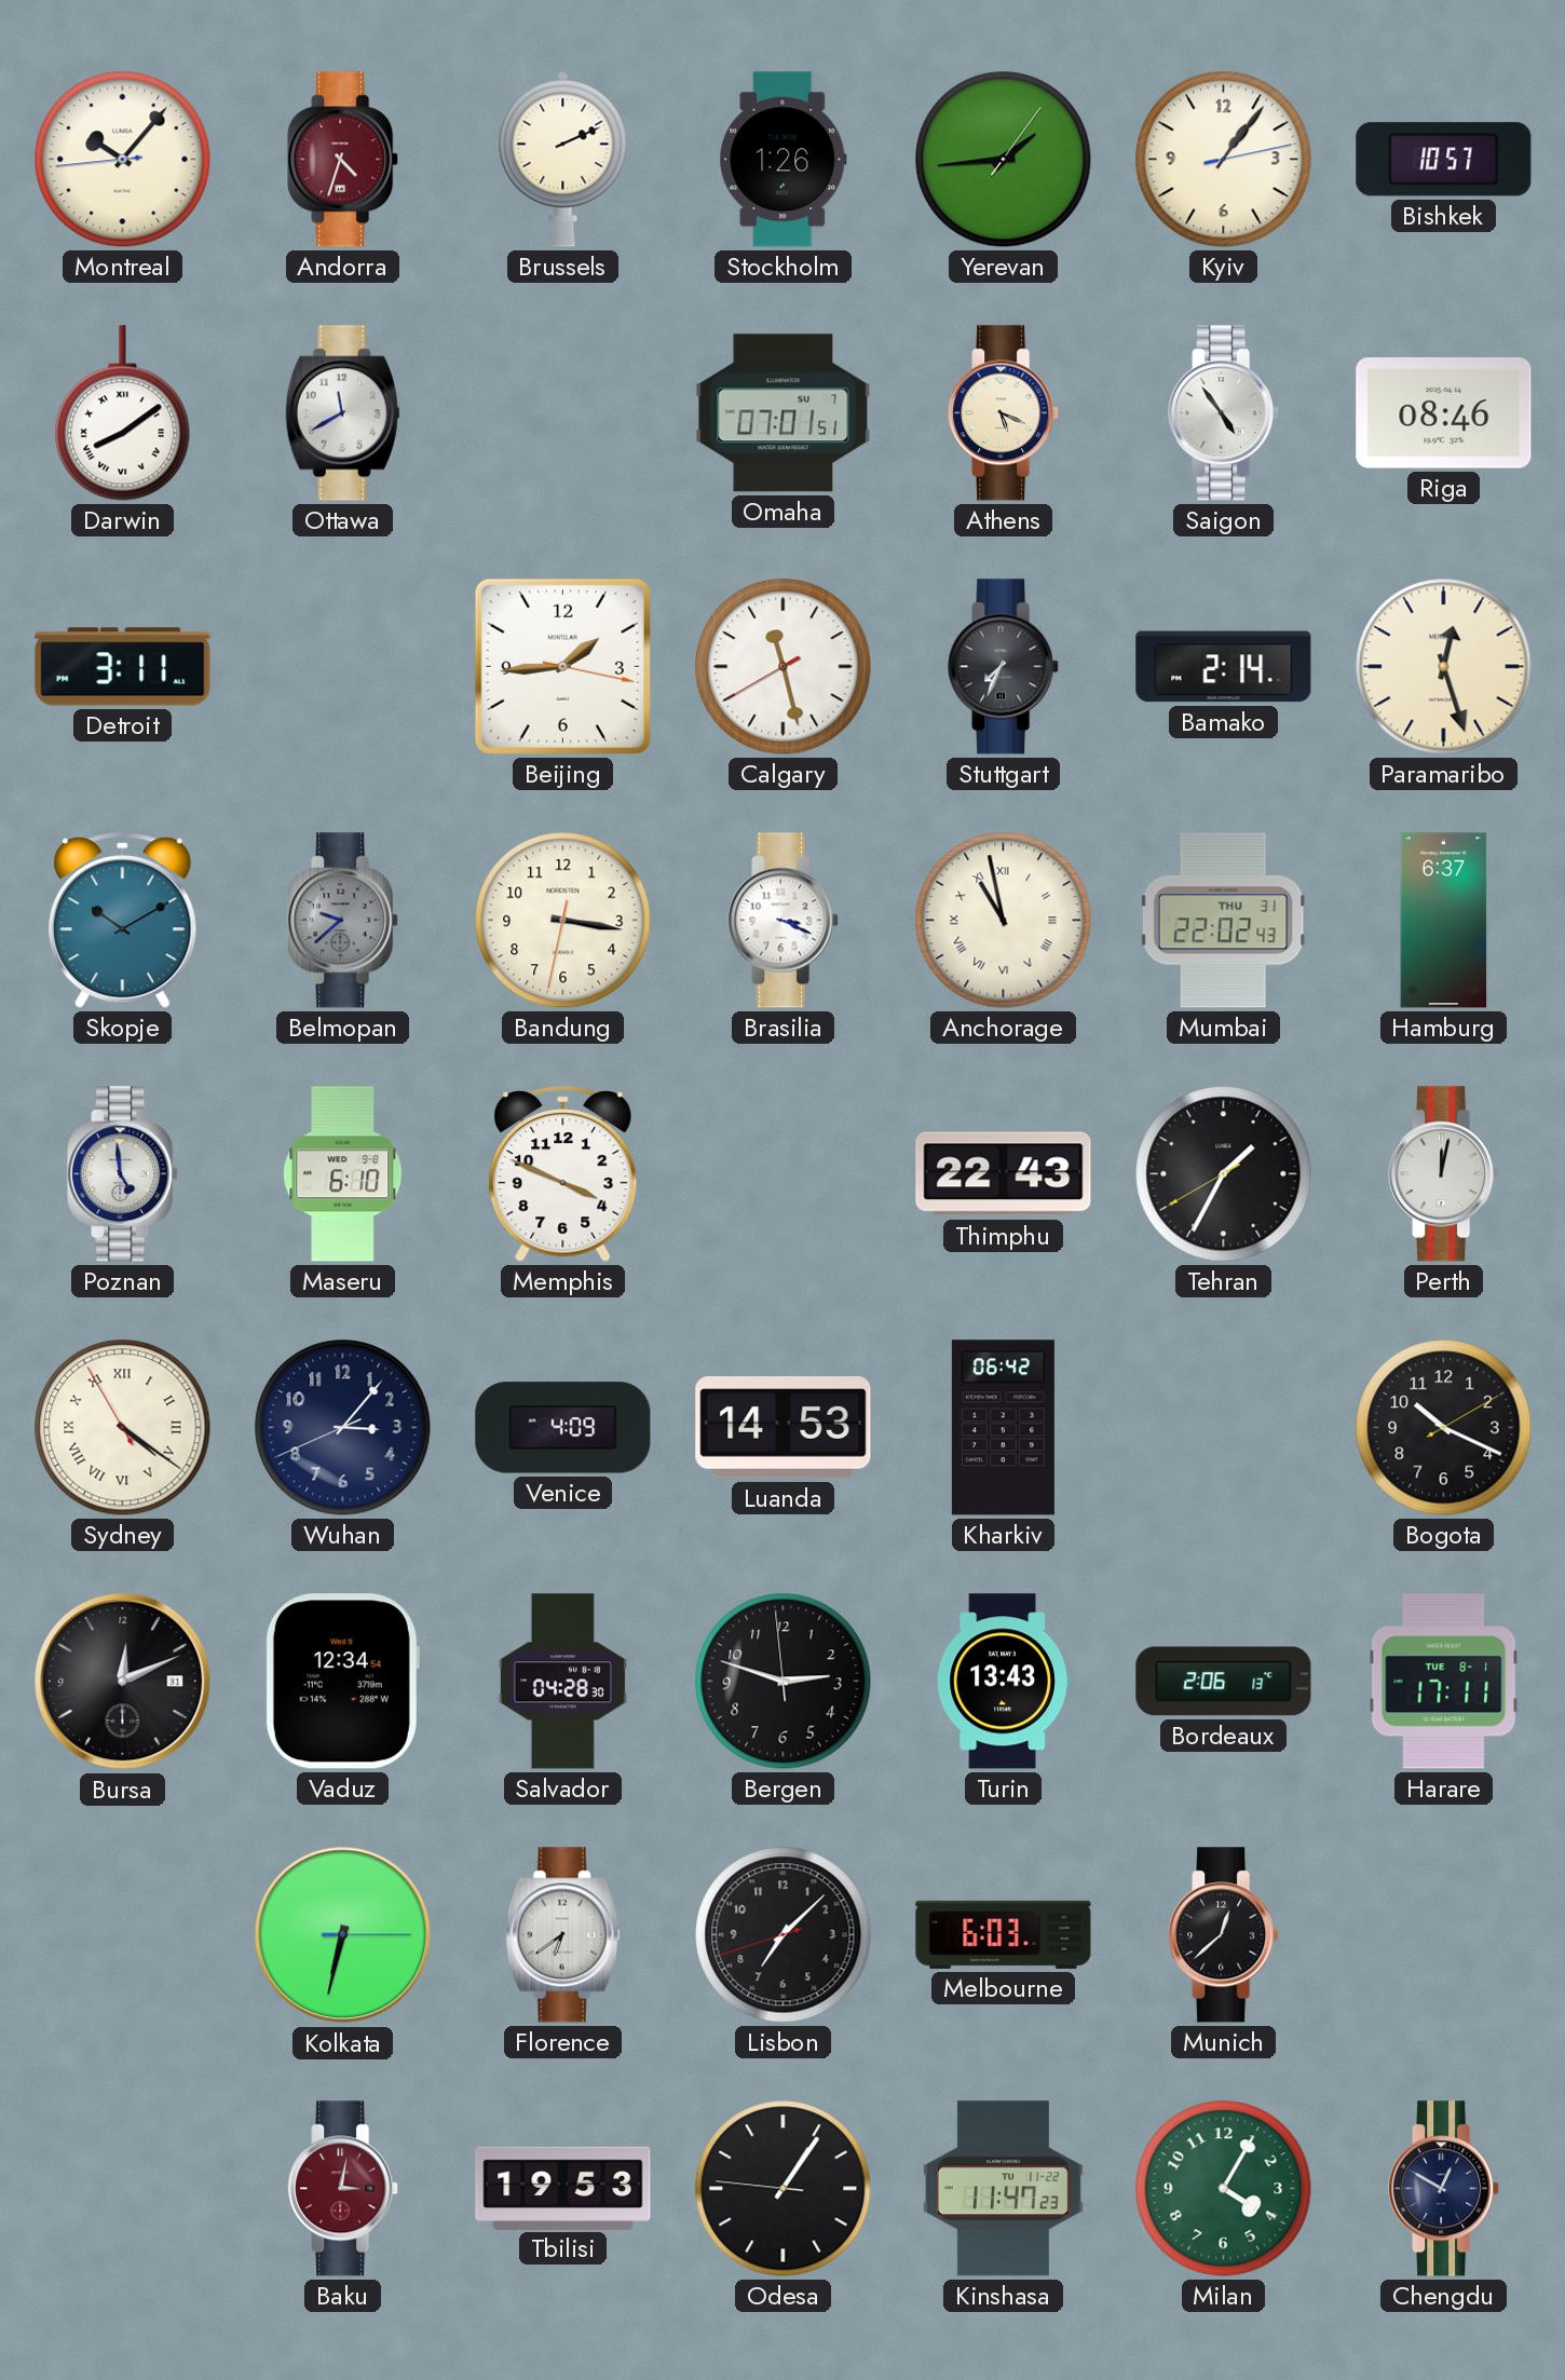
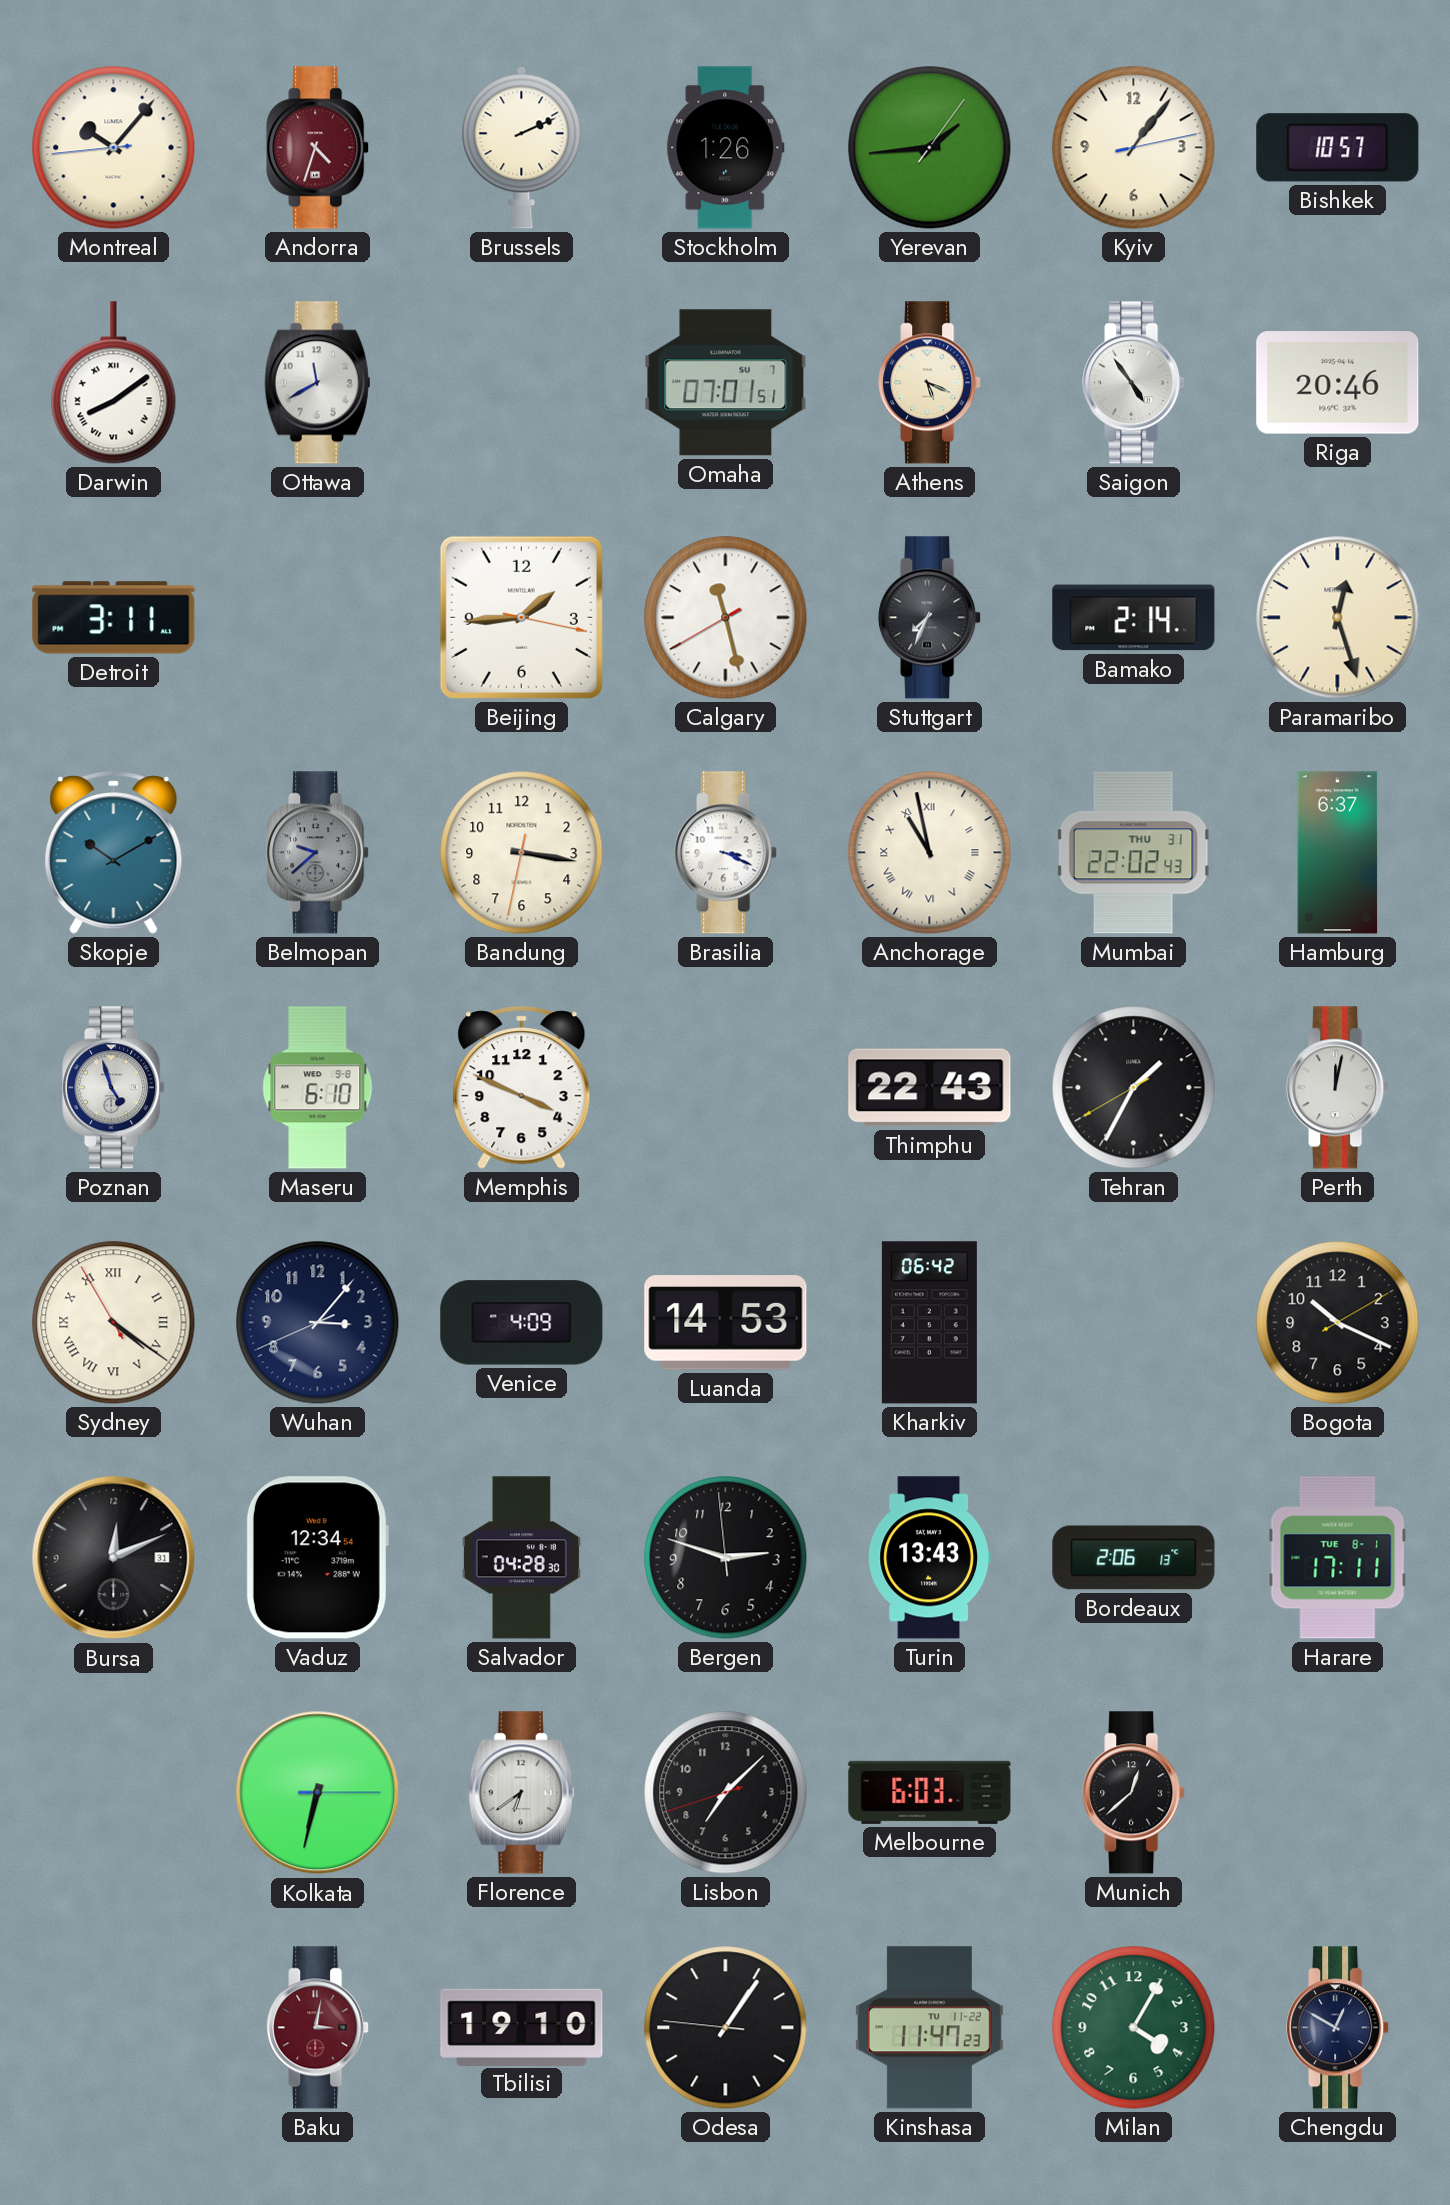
Riga: 08:46 -> 20:46 (1338, 383)
Poznan: 4:59 -> 4:57 (114, 1088)
Tbilisi: 19:53 -> 19:10 (522, 2027)
